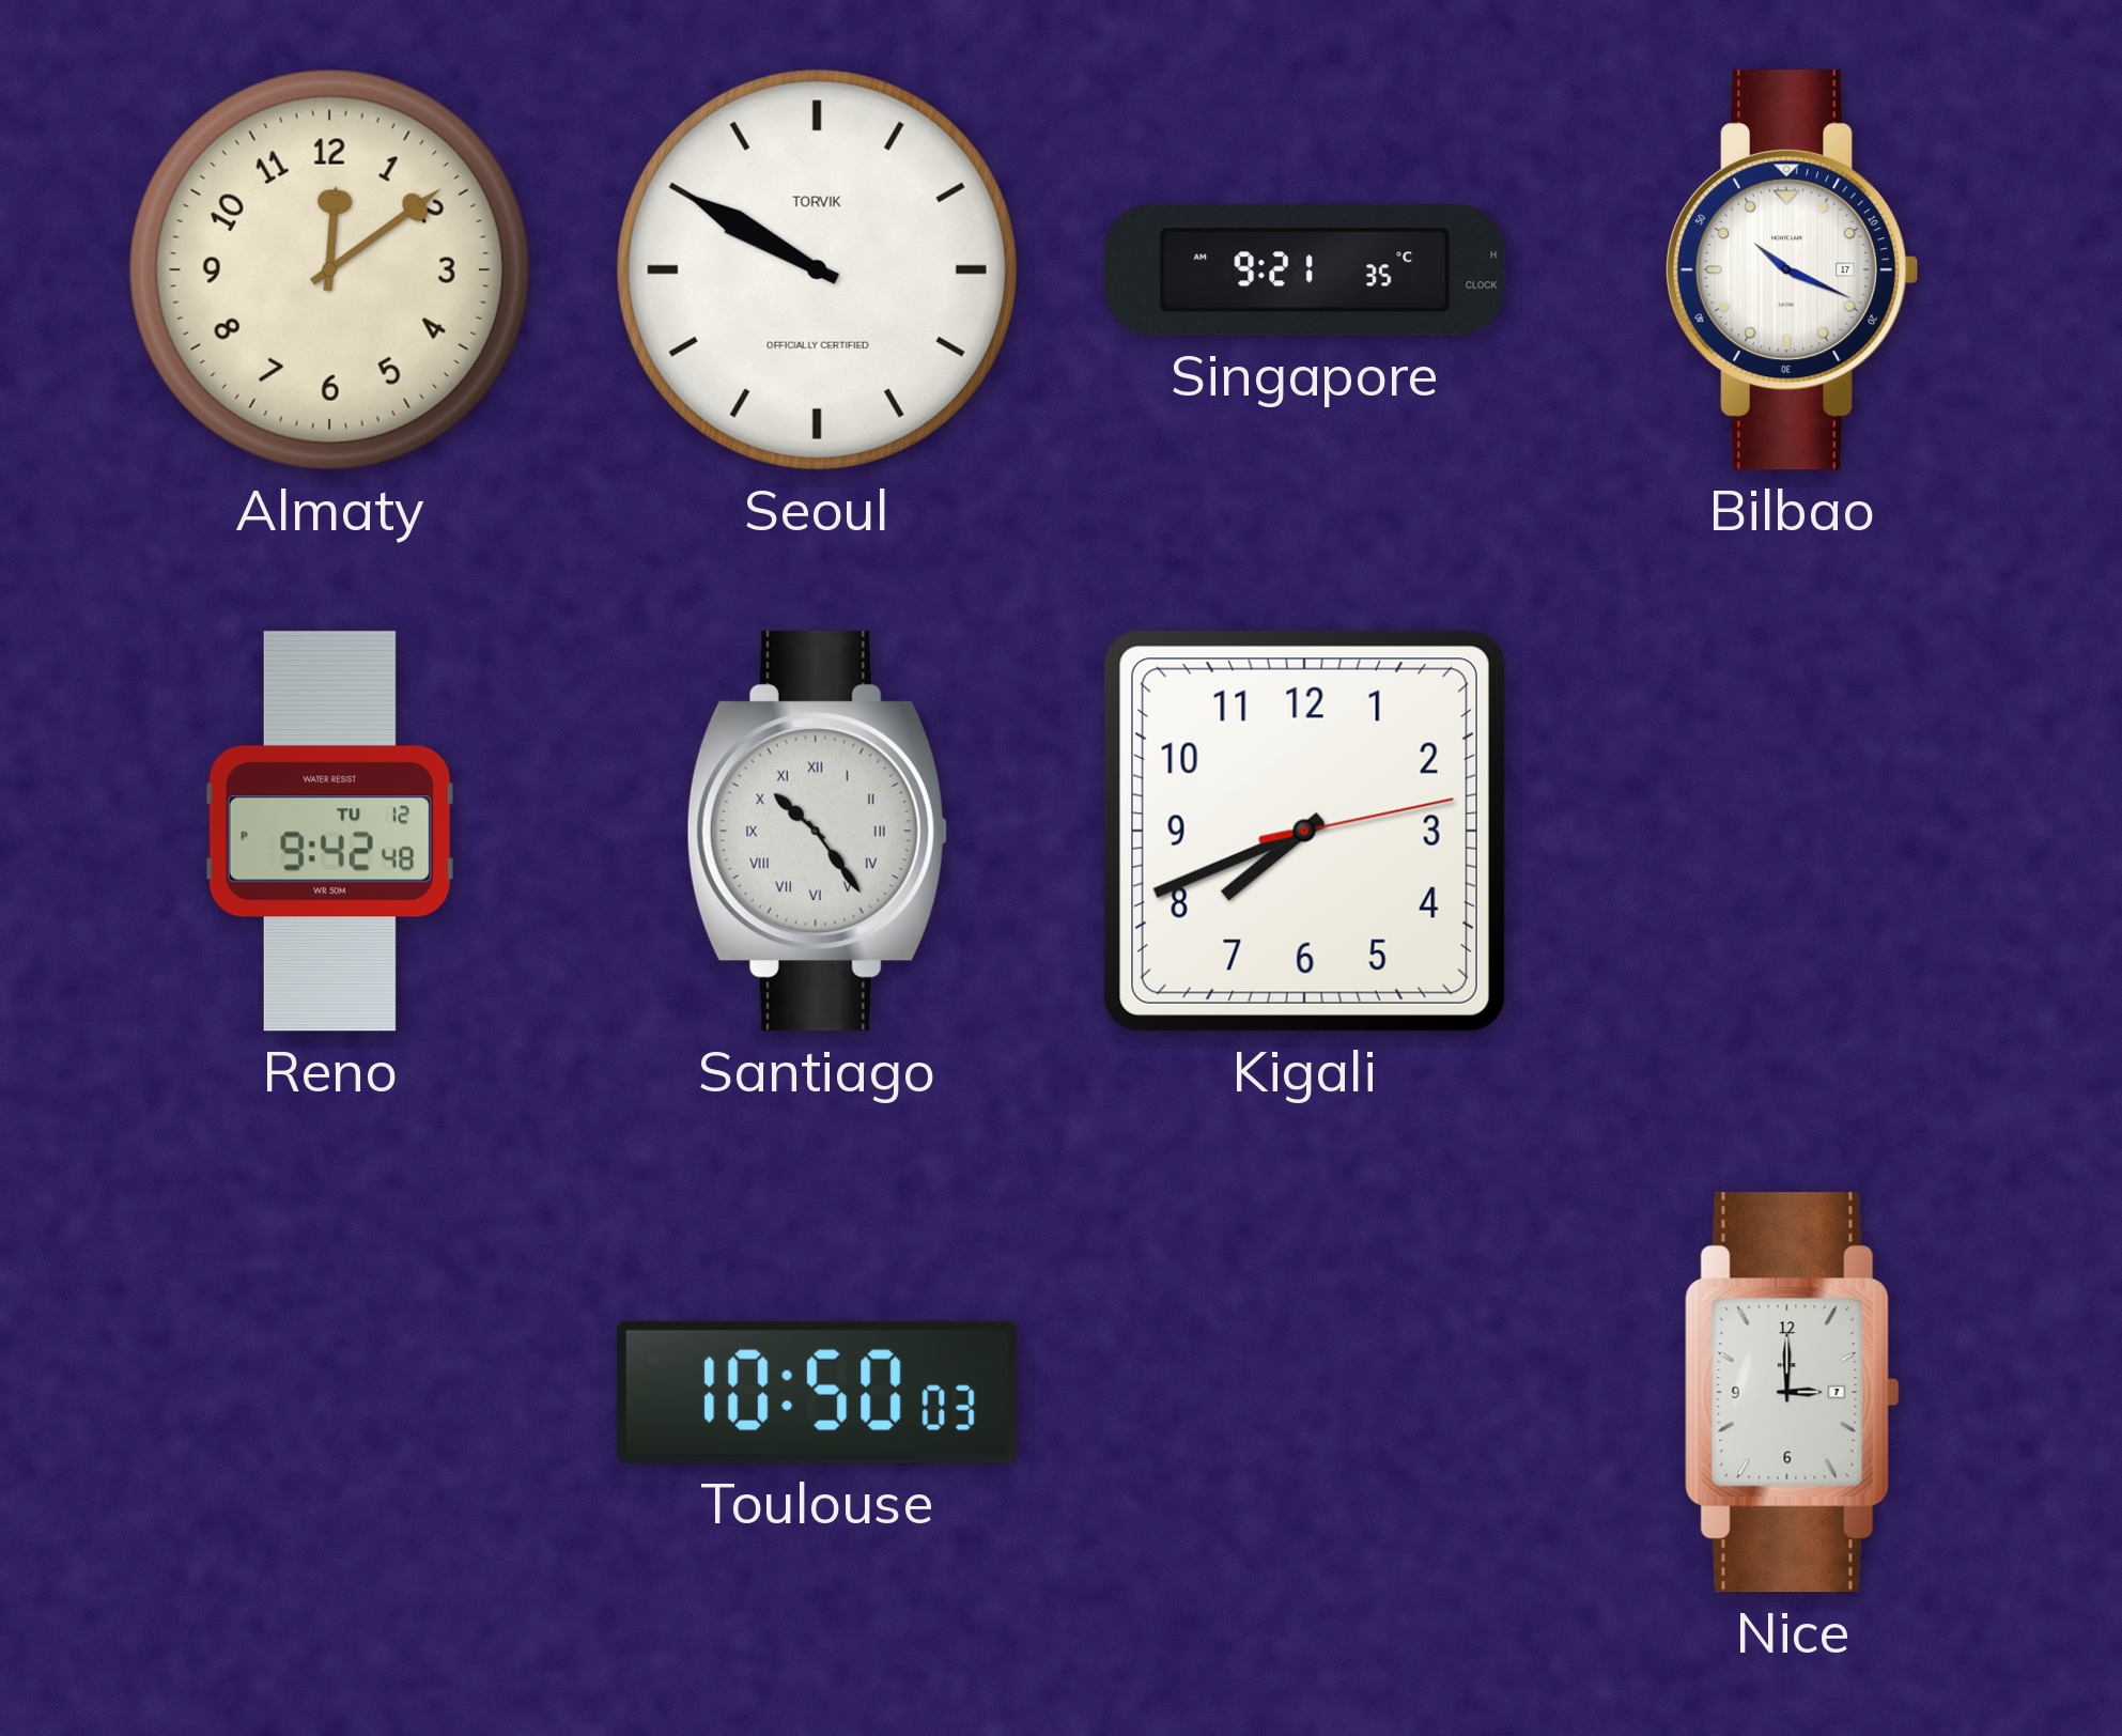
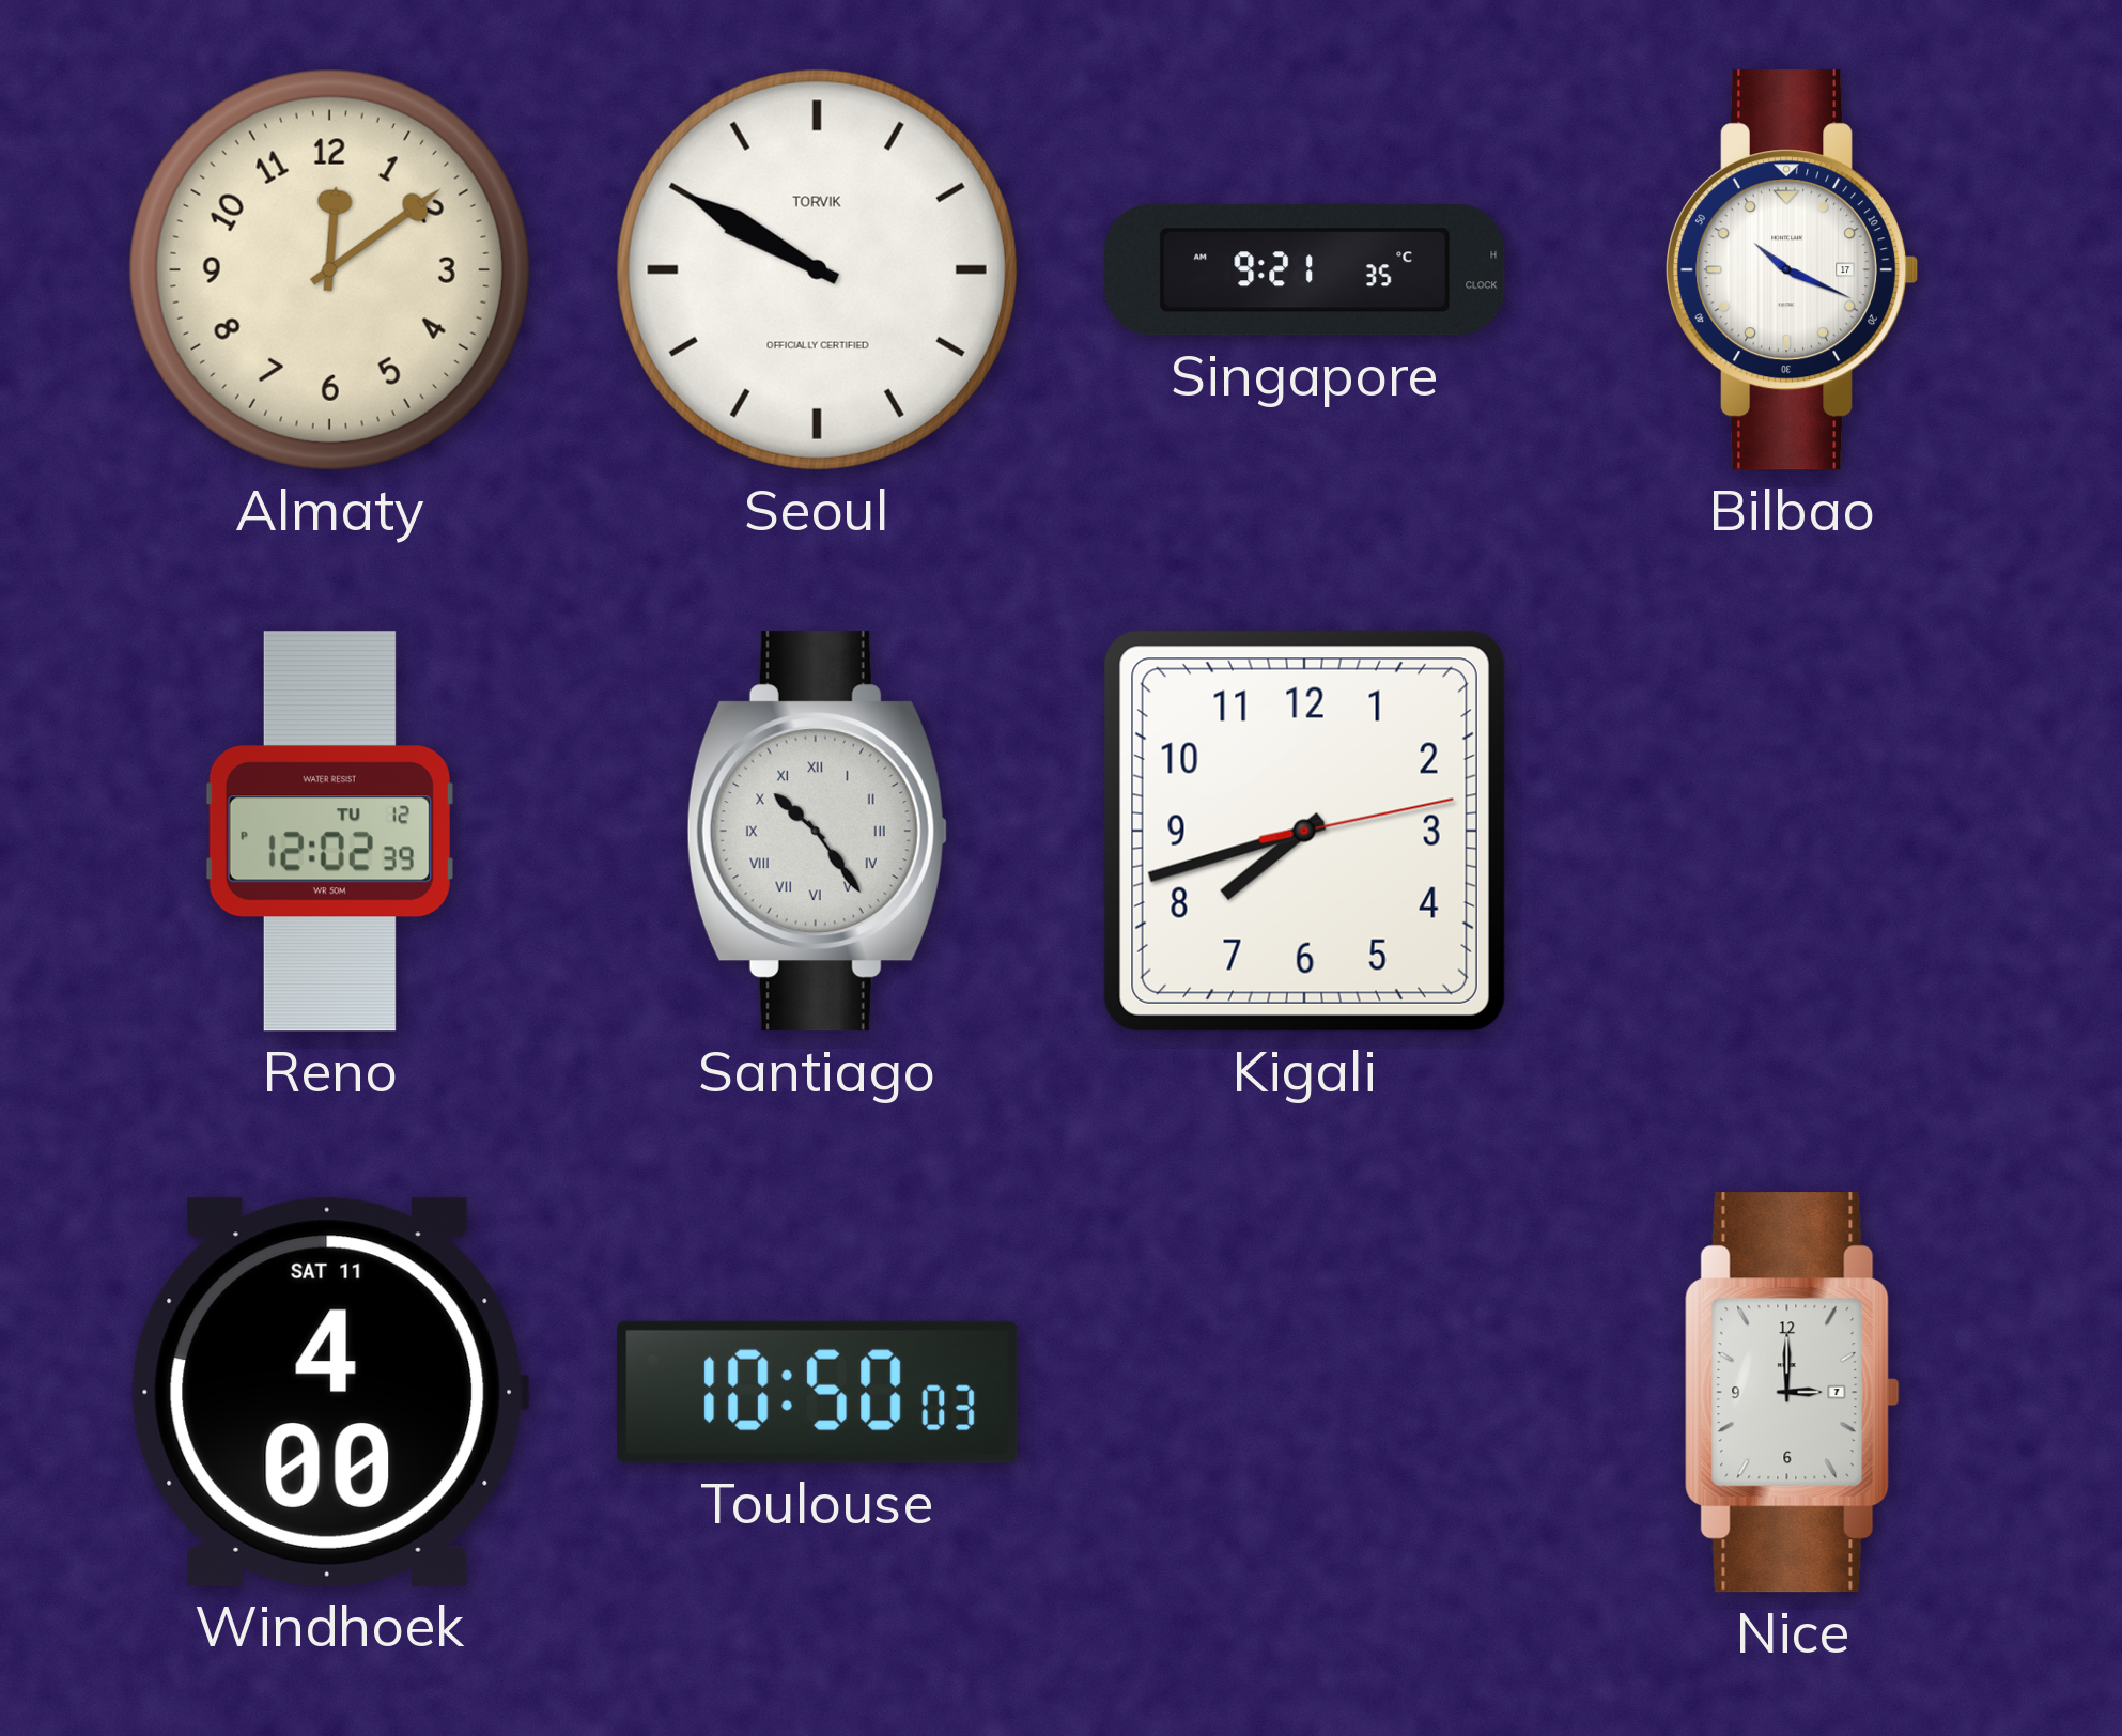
Reno: 9:42 -> 12:02 (329, 832)
Kigali: 7:41 -> 7:42 (1304, 831)
Windhoek: none -> 4:00 (329, 1392)
